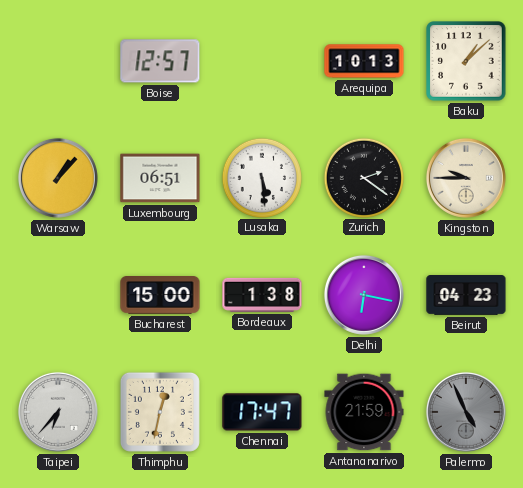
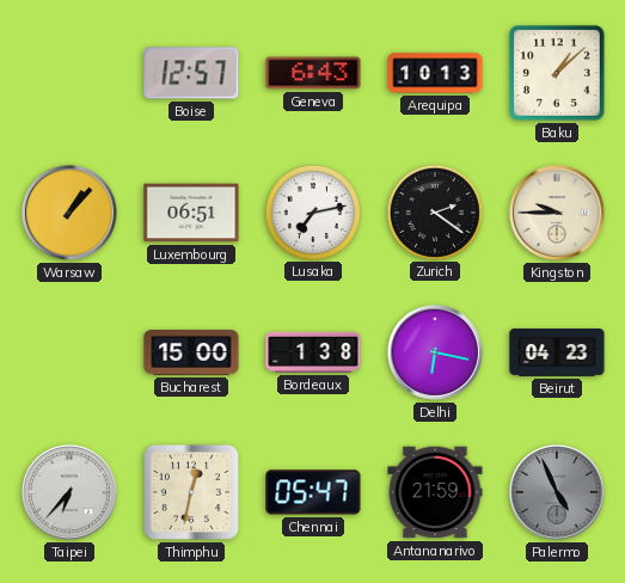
Geneva: none -> 6:43 (313, 73)
Lusaka: 5:29 -> 7:13 (312, 211)
Chennai: 17:47 -> 05:47 (313, 492)
